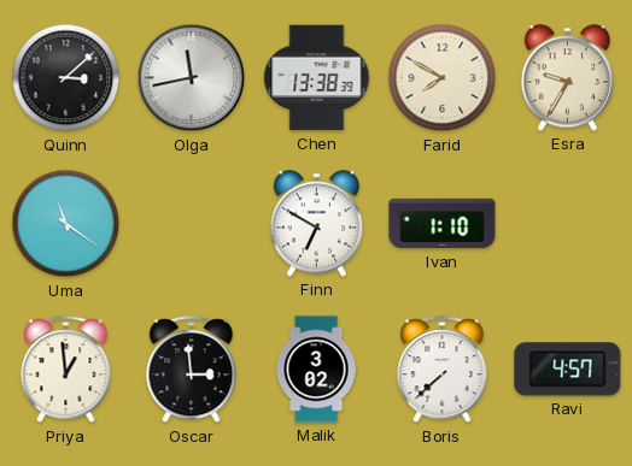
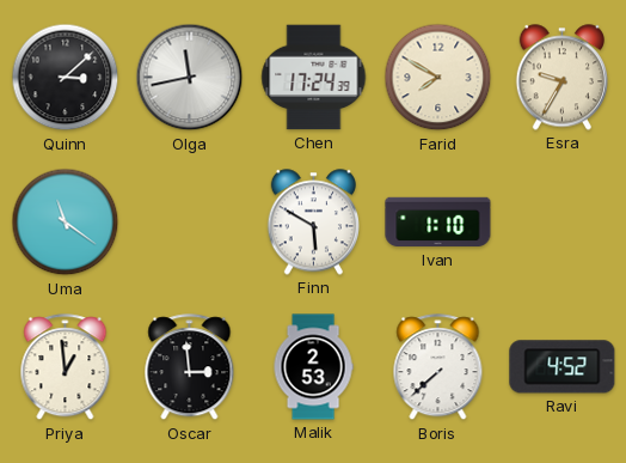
Chen: 13:38 -> 17:24 (314, 78)
Finn: 6:50 -> 5:50 (313, 223)
Malik: 3:02 -> 2:53 (313, 367)
Ravi: 4:57 -> 4:52 (563, 367)
